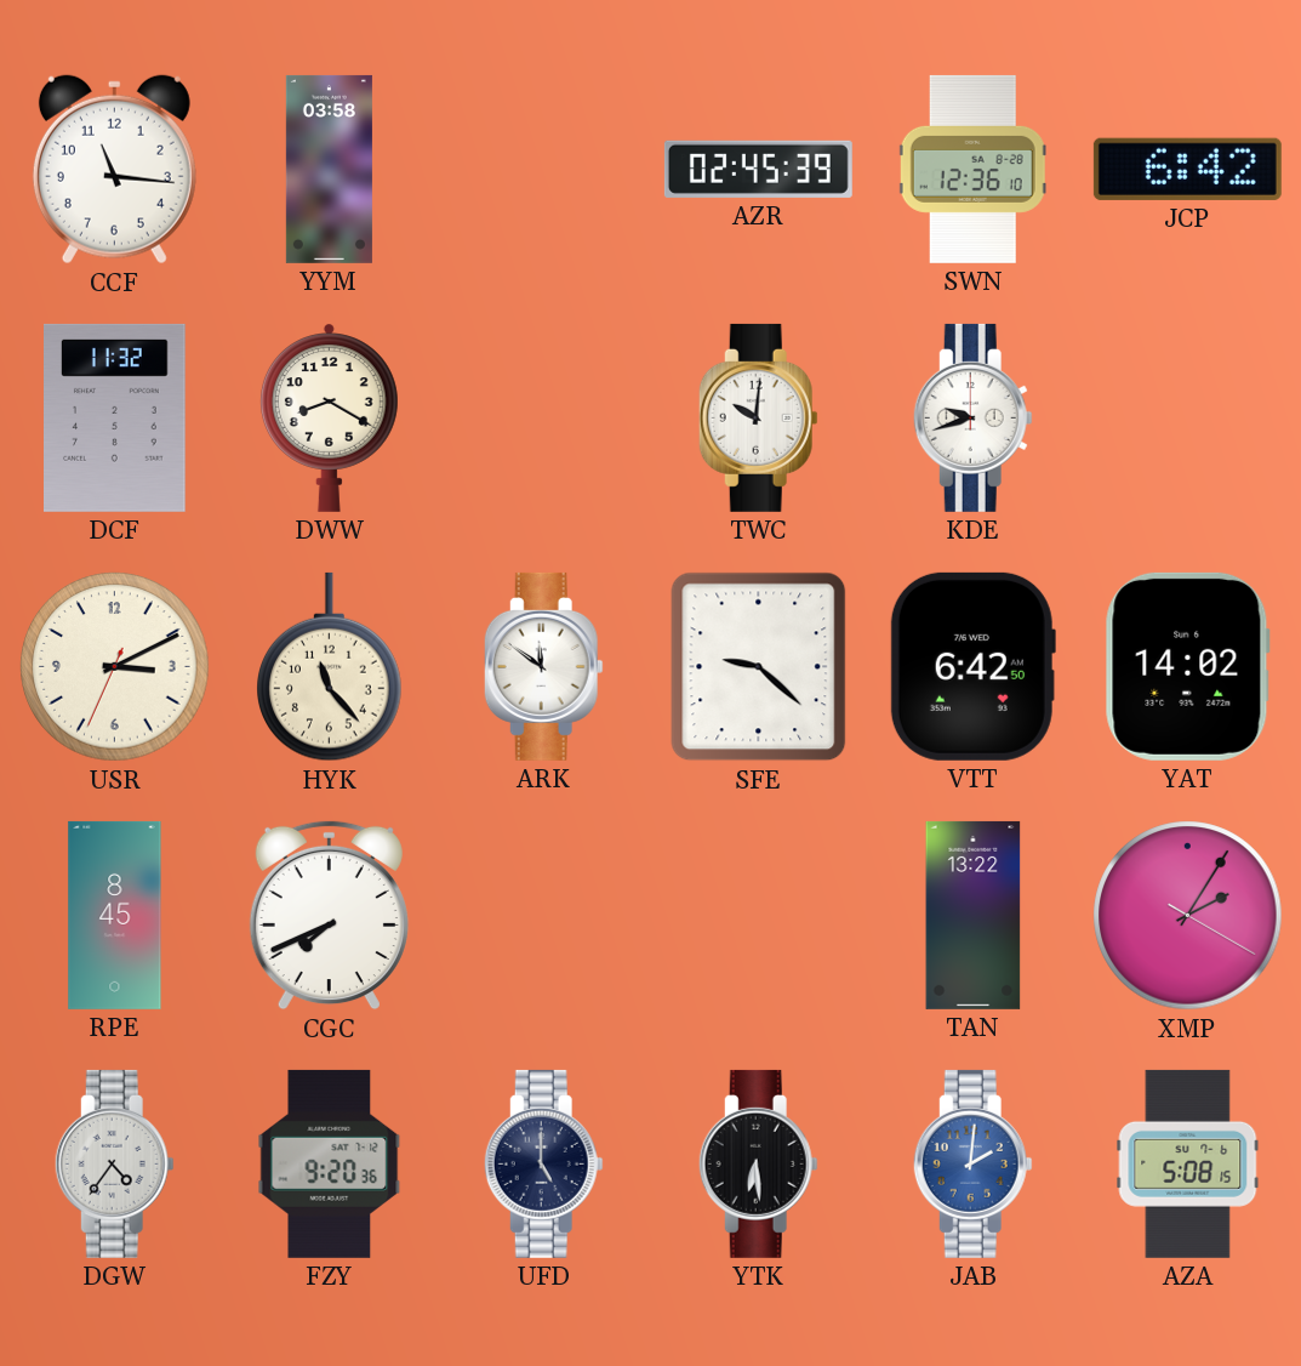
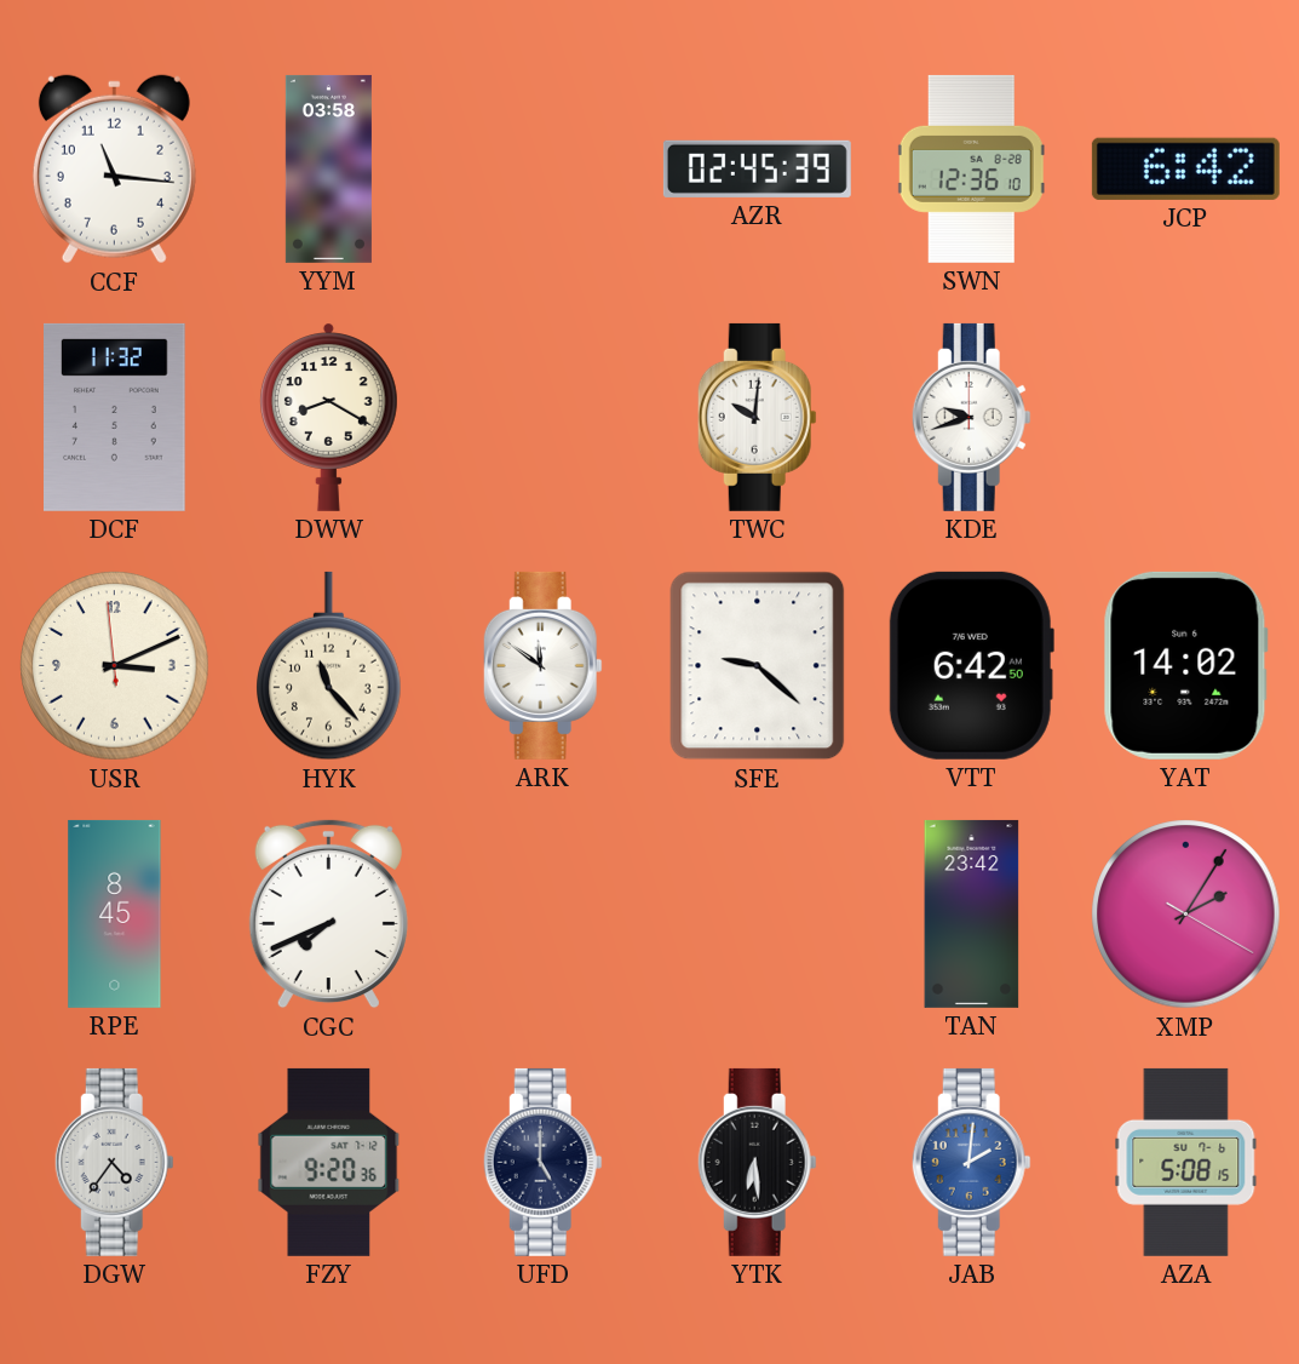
USR: 3:10:34 -> 3:10:59 (115, 666)
TAN: 13:22 -> 23:42 (972, 913)
